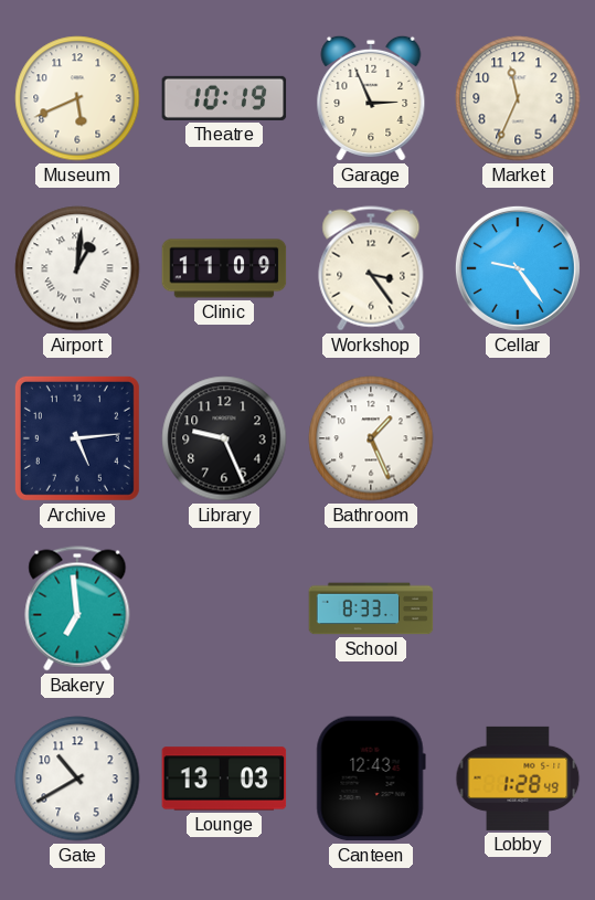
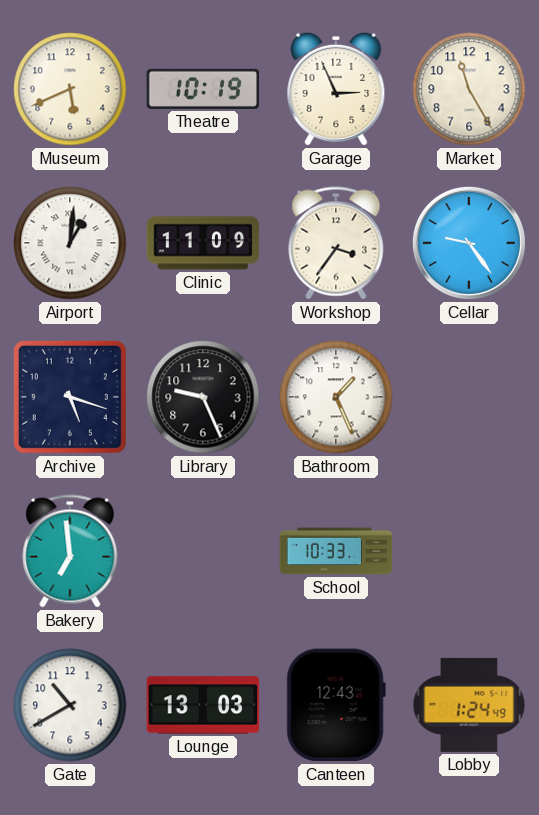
Market: 11:34 -> 11:25 (469, 89)
Workshop: 3:24 -> 3:36 (336, 243)
Archive: 5:14 -> 5:18 (70, 397)
School: 8:33 -> 10:33 (336, 551)
Lobby: 1:28 -> 1:24 (469, 705)
